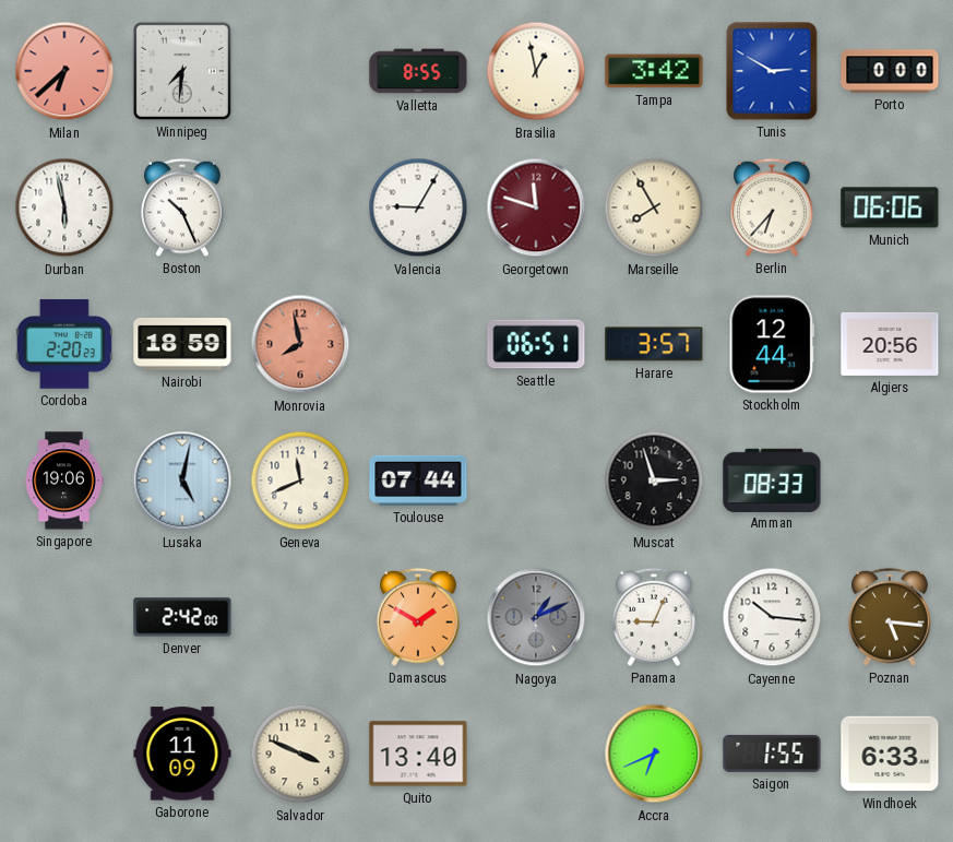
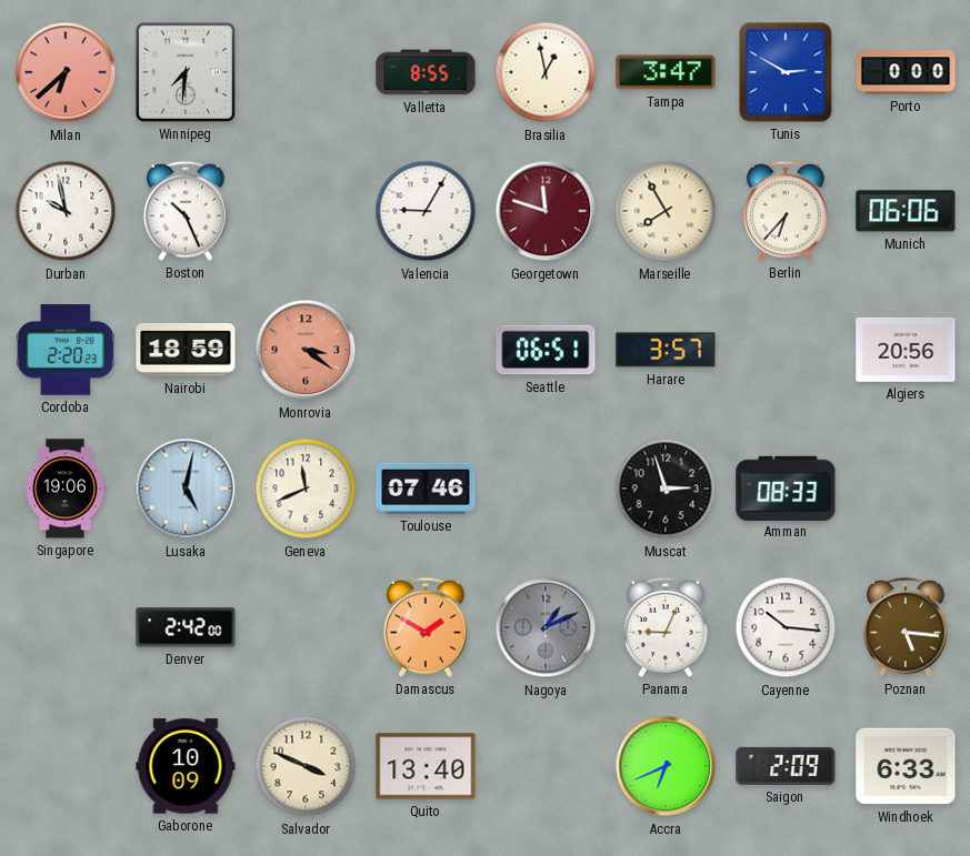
Tampa: 3:42 -> 3:47 (666, 72)
Durban: 5:58 -> 9:58 (66, 211)
Monrovia: 7:58 -> 3:21 (306, 350)
Stockholm: 12:44 -> none (772, 344)
Toulouse: 07:44 -> 07:46 (426, 489)
Gaborone: 11:09 -> 10:09 (186, 766)
Saigon: 1:55 -> 2:09 (786, 766)
